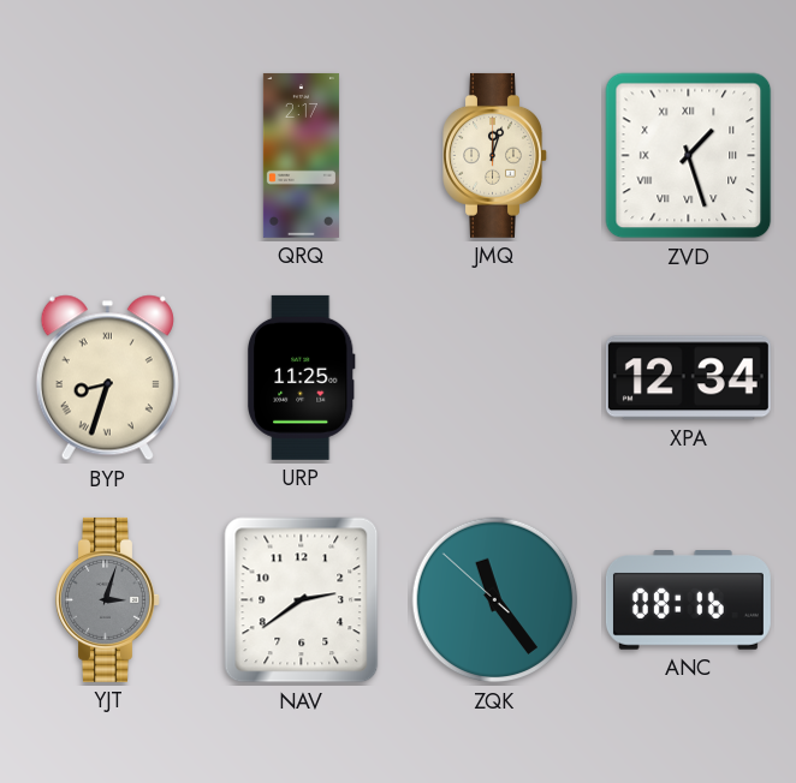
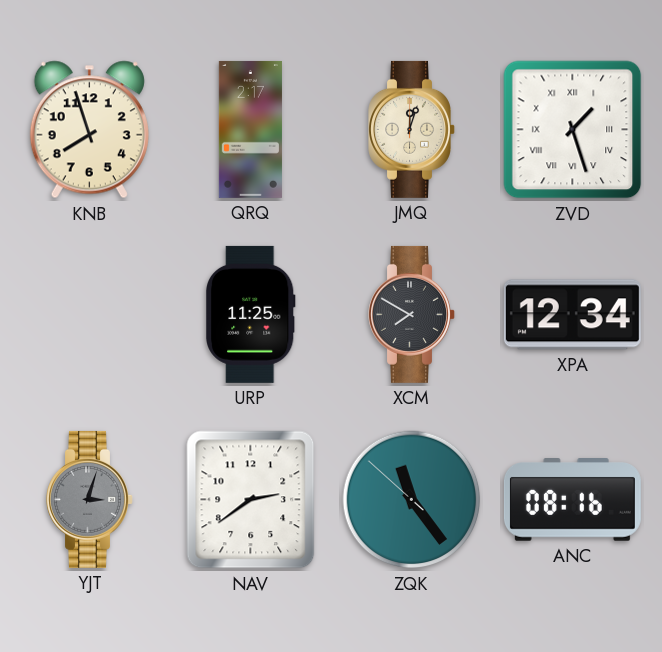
KNB: none -> 7:57 (89, 130)
BYP: 8:33 -> none (107, 378)
XCM: none -> 7:50 (412, 314)
